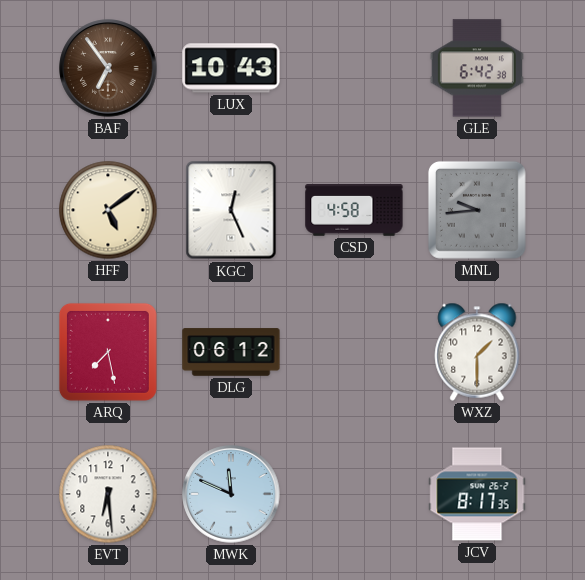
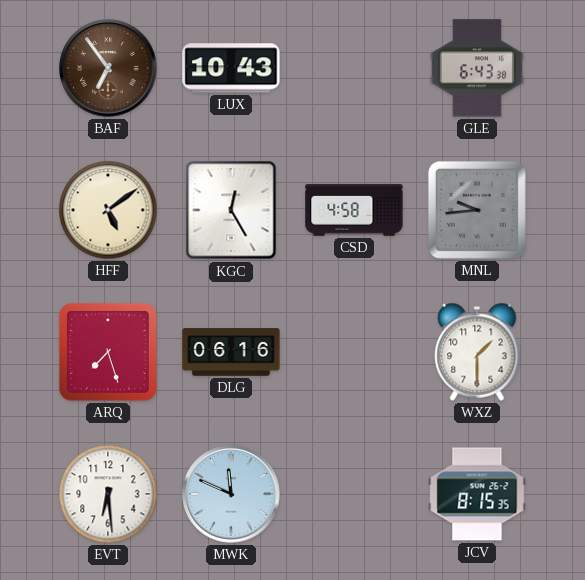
GLE: 6:42 -> 6:43 (477, 68)
KGC: 12:26 -> 12:25 (231, 210)
ARQ: 7:28 -> 7:27 (108, 352)
DLG: 06:12 -> 06:16 (231, 352)
JCV: 8:17 -> 8:15 (477, 494)
